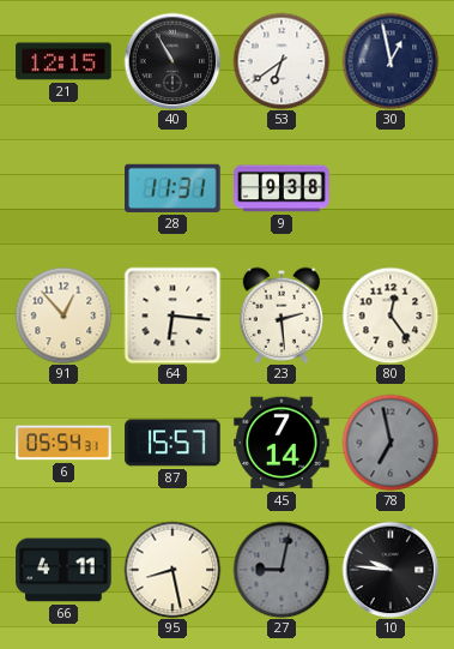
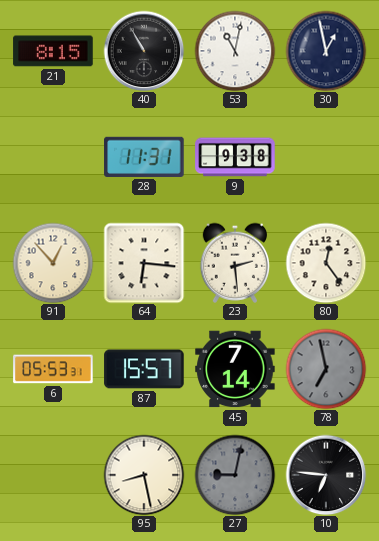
21: 12:15 -> 8:15 (53, 51)
53: 6:39 -> 11:02 (235, 51)
6: 05:54 -> 05:53 (53, 369)
66: 4:11 -> none (63, 570)
10: 9:46 -> 6:46 (326, 475)
